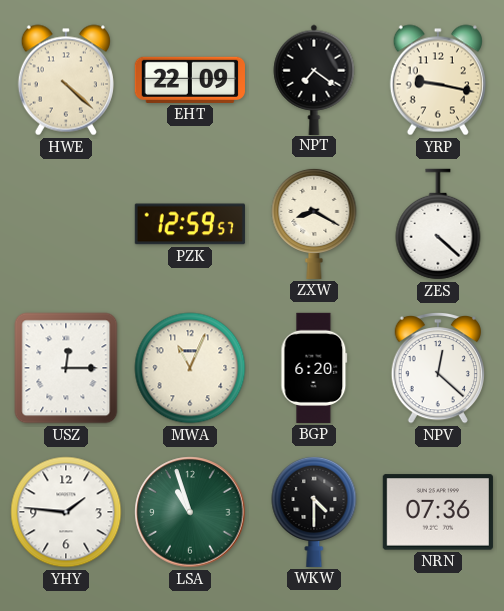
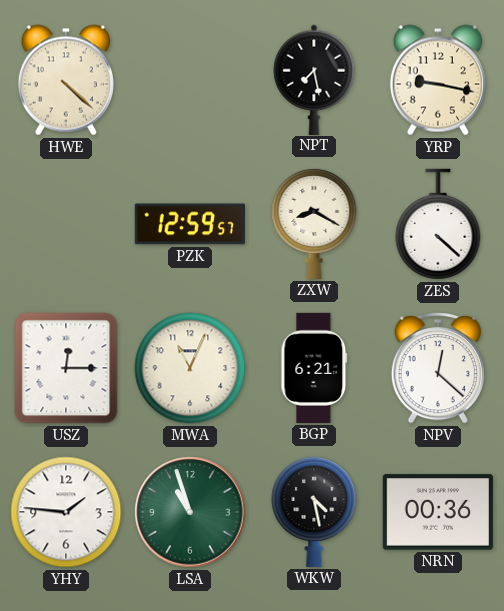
EHT: 22:09 -> none (190, 80)
NPT: 7:21 -> 7:28 (314, 79)
BGP: 6:20 -> 6:21 (314, 368)
WKW: 4:30 -> 4:28 (314, 511)
NRN: 07:36 -> 00:36 (438, 512)
